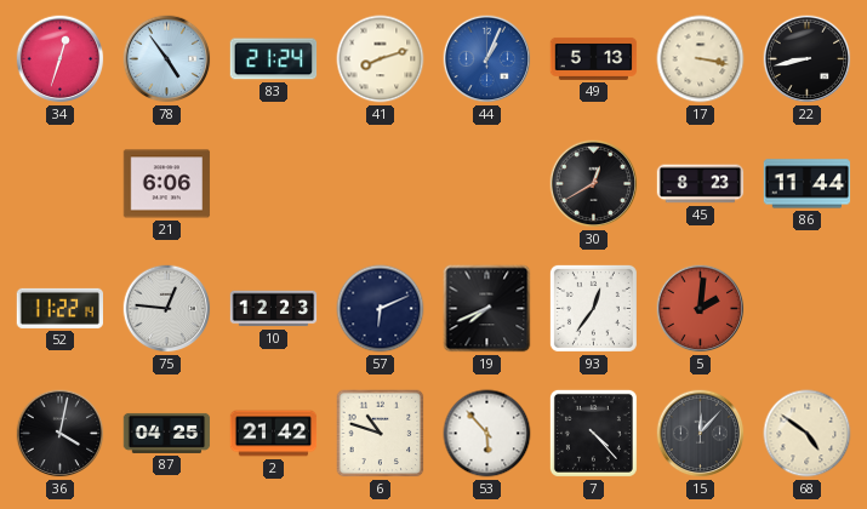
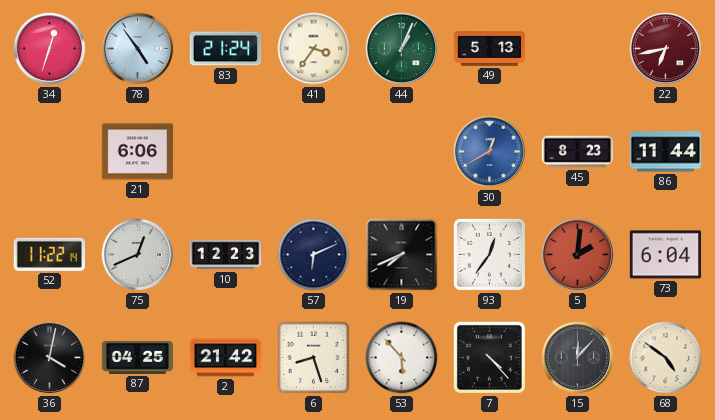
41: 8:12 -> 3:36 (314, 49)
44 dial: blue -> green (402, 49)
17: 3:17 -> none (701, 59)
22: 8:43 -> 6:43 (666, 49)
22 dial: black -> burgundy (666, 49)
30 dial: black -> blue (490, 152)
75: 12:46 -> 12:41 (138, 255)
73: none -> 6:04 (666, 255)
6: 10:48 -> 8:27 (314, 358)
